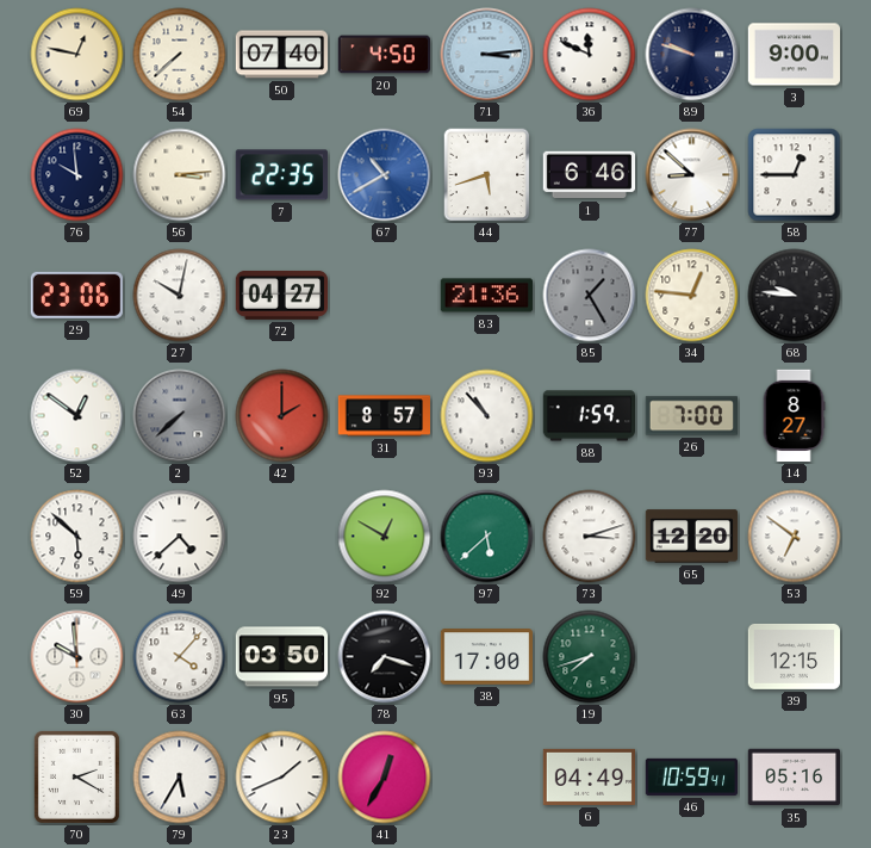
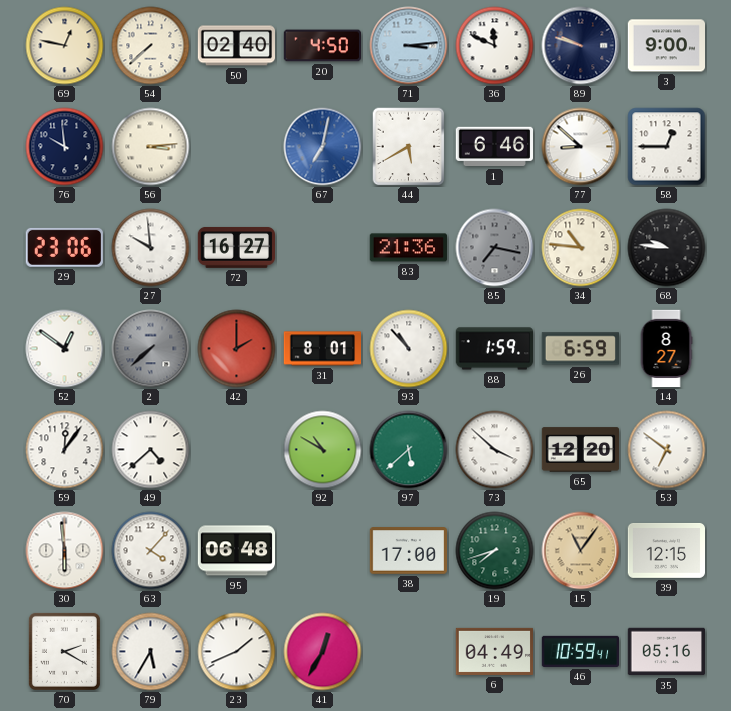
50: 07:40 -> 02:40 (237, 46)
7: 22:35 -> none (281, 175)
67: 10:40 -> 7:02 (323, 147)
44: 5:42 -> 5:40 (409, 147)
27: 10:02 -> 9:59 (151, 248)
72: 04:27 -> 16:27 (236, 247)
85: 1:25 -> 7:17 (495, 248)
34: 12:46 -> 10:46 (581, 248)
31: 8:57 -> 8:01 (322, 349)
26: 7:00 -> 6:59 (580, 349)
59: 5:52 -> 12:06 (65, 450)
92: 12:50 -> 10:50 (323, 450)
73: 3:12 -> 3:52 (495, 450)
30: 9:59 -> 5:59 (65, 551)
95: 03:50 -> 06:48 (236, 551)
78: 7:18 -> none (385, 657)
15: none -> 11:06 (581, 551)
